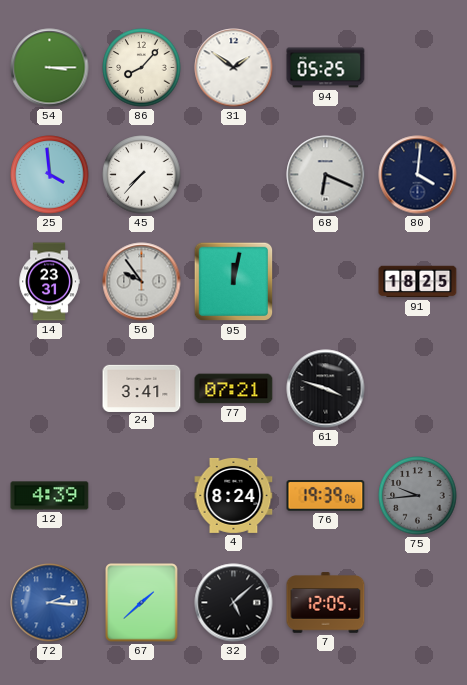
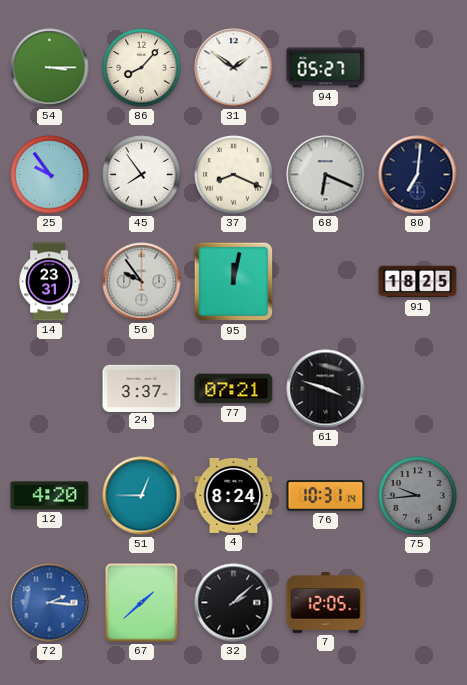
94: 05:25 -> 05:27 (326, 68)
25: 3:59 -> 9:54 (50, 175)
45: 7:37 -> 7:54 (142, 175)
37: none -> 8:19 (234, 175)
80: 4:01 -> 7:01 (418, 175)
24: 3:41 -> 3:37 (142, 388)
12: 4:39 -> 4:20 (50, 496)
51: none -> 12:45 (142, 496)
76: 19:39 -> 10:31 (326, 496)
32: 5:08 -> 2:08 (234, 603)
